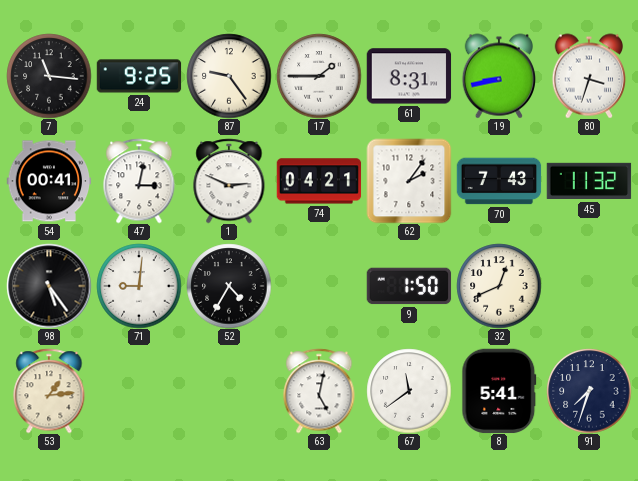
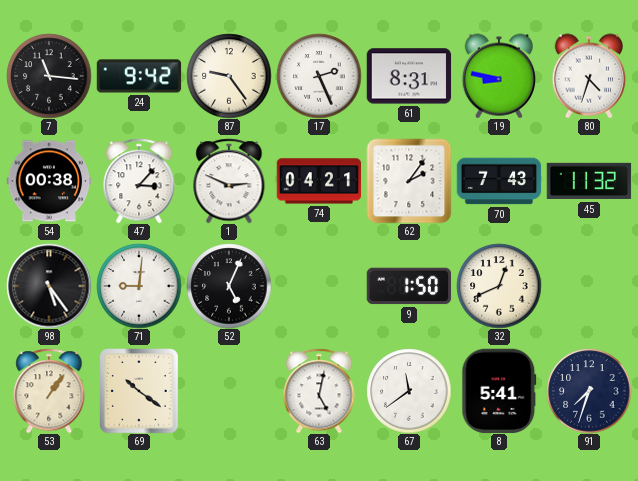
24: 9:25 -> 9:42 (139, 76)
17: 1:45 -> 2:26 (319, 76)
19: 8:43 -> 8:47 (499, 76)
80: 3:33 -> 4:33 (589, 76)
54: 00:41 -> 00:38 (49, 181)
47: 3:02 -> 3:07 (139, 181)
52: 4:35 -> 5:04 (229, 286)
53: 1:14 -> 1:06 (49, 391)
69: none -> 10:21 (140, 391)
